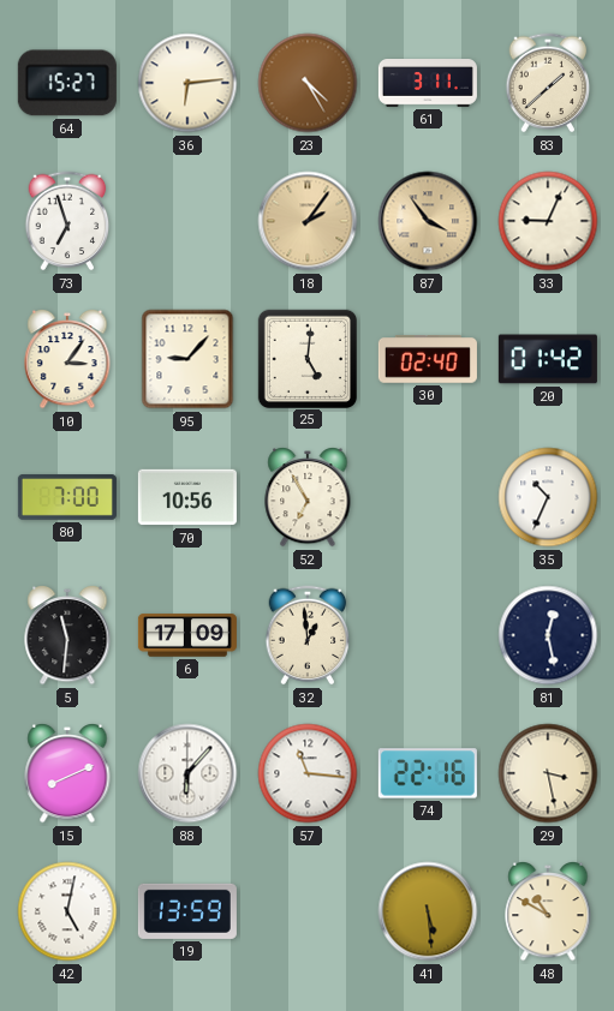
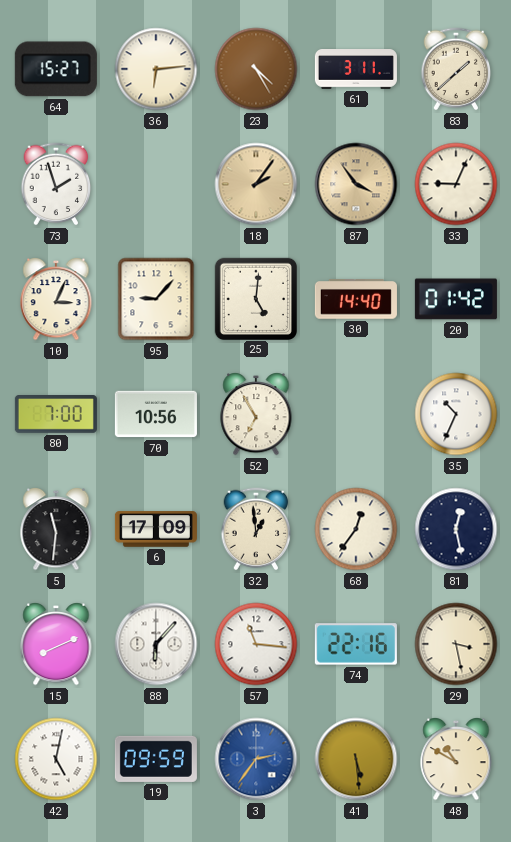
73: 6:57 -> 1:57 (56, 184)
10: 3:06 -> 3:04 (56, 299)
30: 02:40 -> 14:40 (356, 299)
68: none -> 12:36 (356, 529)
19: 13:59 -> 09:59 (156, 759)
3: none -> 2:36 (256, 759)
